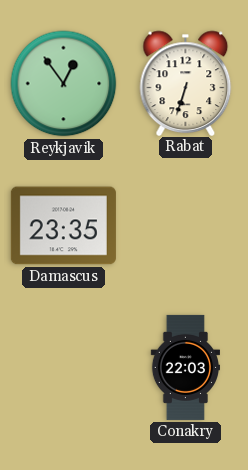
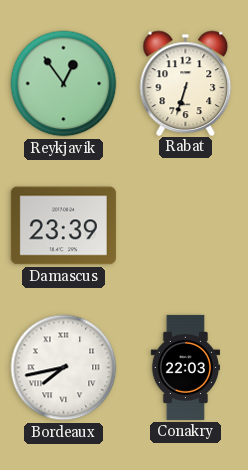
Damascus: 23:35 -> 23:39 (63, 226)
Bordeaux: none -> 7:43 (64, 368)
